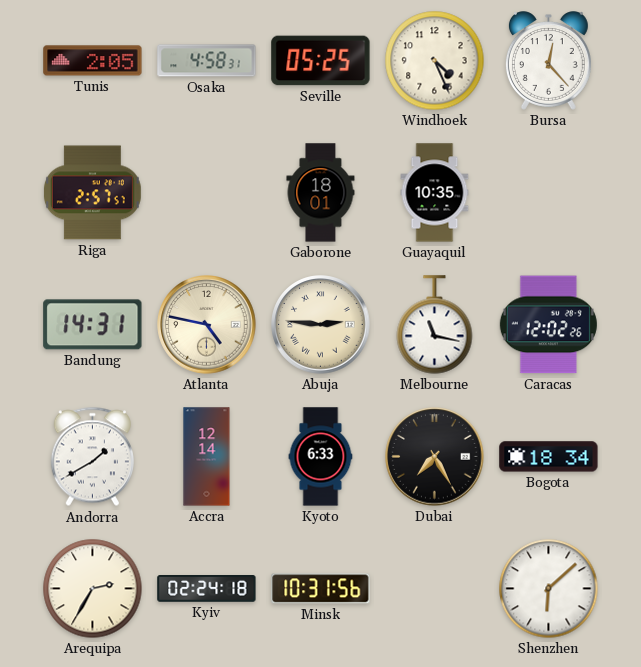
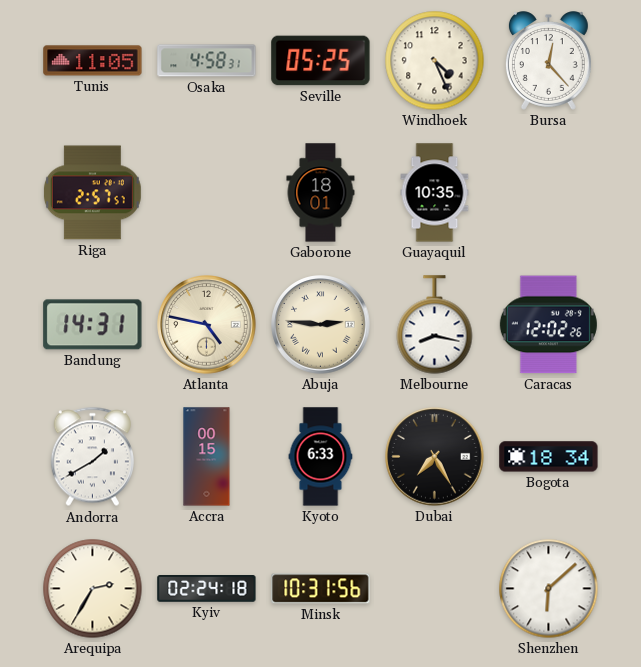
Tunis: 2:05 -> 11:05 (93, 61)
Melbourne: 11:17 -> 8:17 (435, 325)
Accra: 12:14 -> 00:15 (207, 457)
